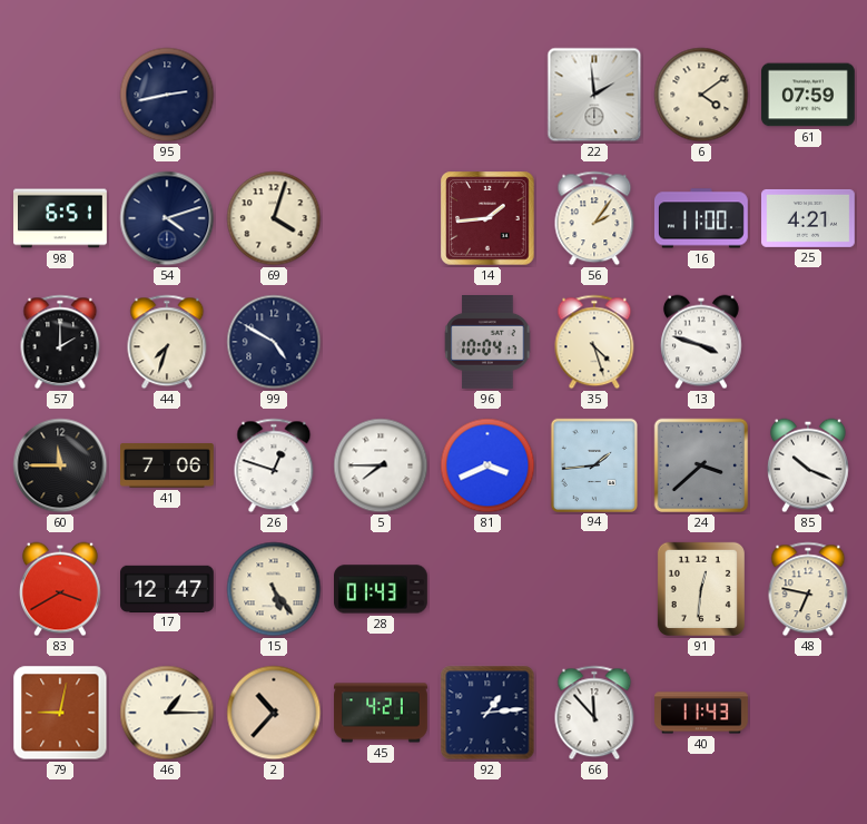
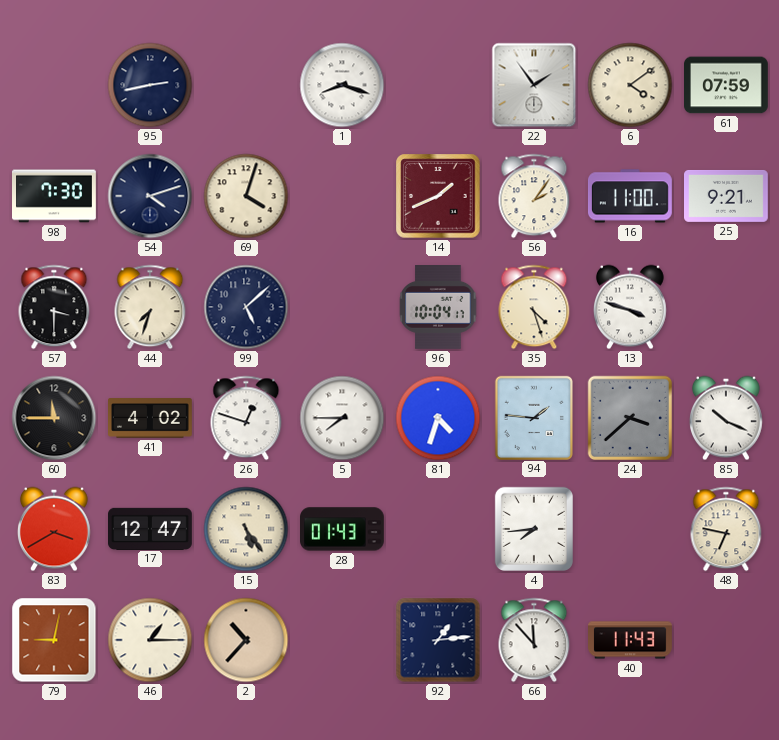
1: none -> 8:18 (342, 85)
22: 1:59 -> 1:54 (534, 85)
98: 6:51 -> 7:30 (55, 196)
14: 1:44 -> 1:41 (438, 196)
25: 4:21 -> 9:21 (727, 196)
57: 2:00 -> 3:30 (54, 307)
99: 4:50 -> 5:08 (246, 307)
41: 7:06 -> 4:02 (151, 418)
81: 3:41 -> 4:33 (438, 418)
94: 1:44 -> 1:46 (534, 417)
4: none -> 7:44 (534, 529)
91: 12:31 -> none (701, 589)
45: 4:21 -> none (381, 713)
